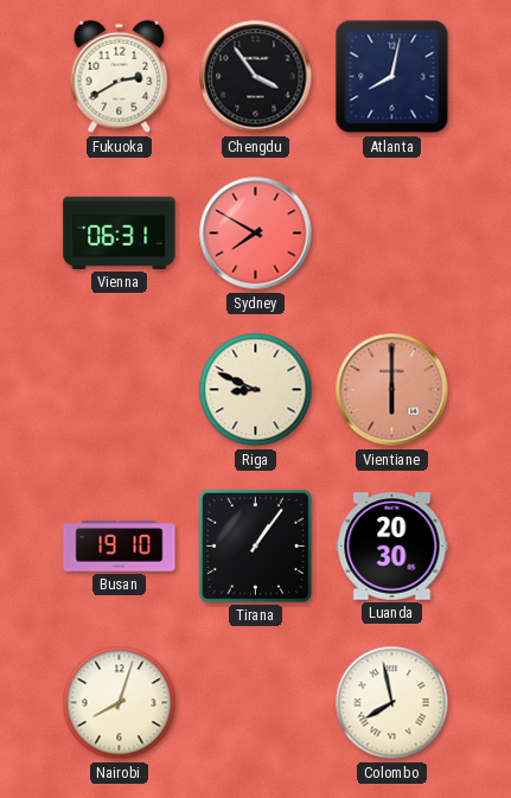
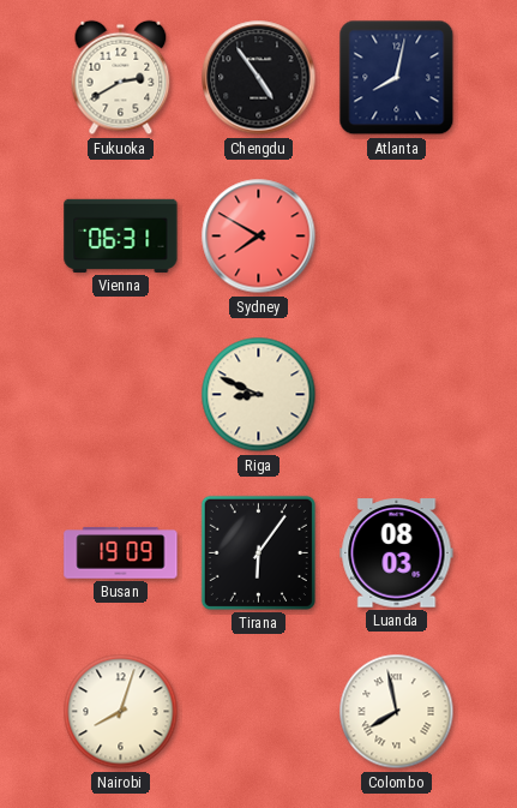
Chengdu: 3:54 -> 4:54 (259, 78)
Vientiane: 6:00 -> none (392, 390)
Busan: 19:10 -> 19:09 (121, 553)
Tirana: 1:06 -> 6:06 (258, 552)
Luanda: 20:30 -> 08:03 (397, 553)
